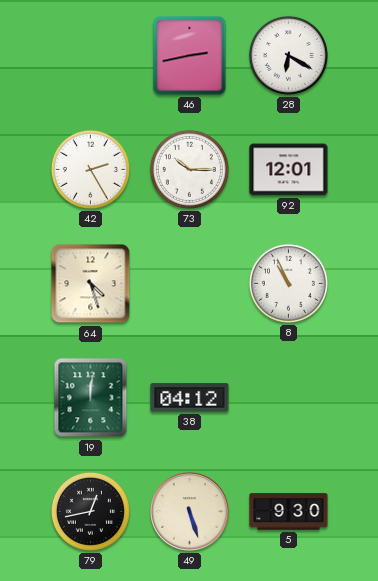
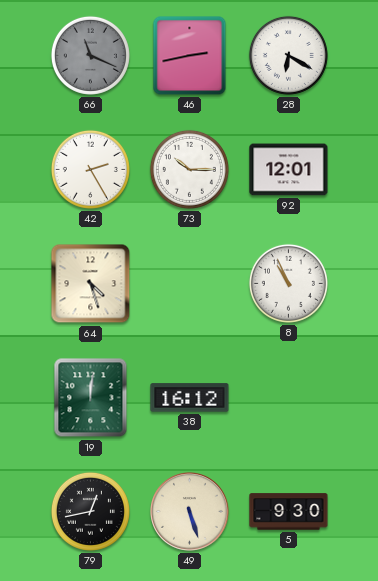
66: none -> 11:19 (90, 55)
38: 04:12 -> 16:12 (190, 398)
